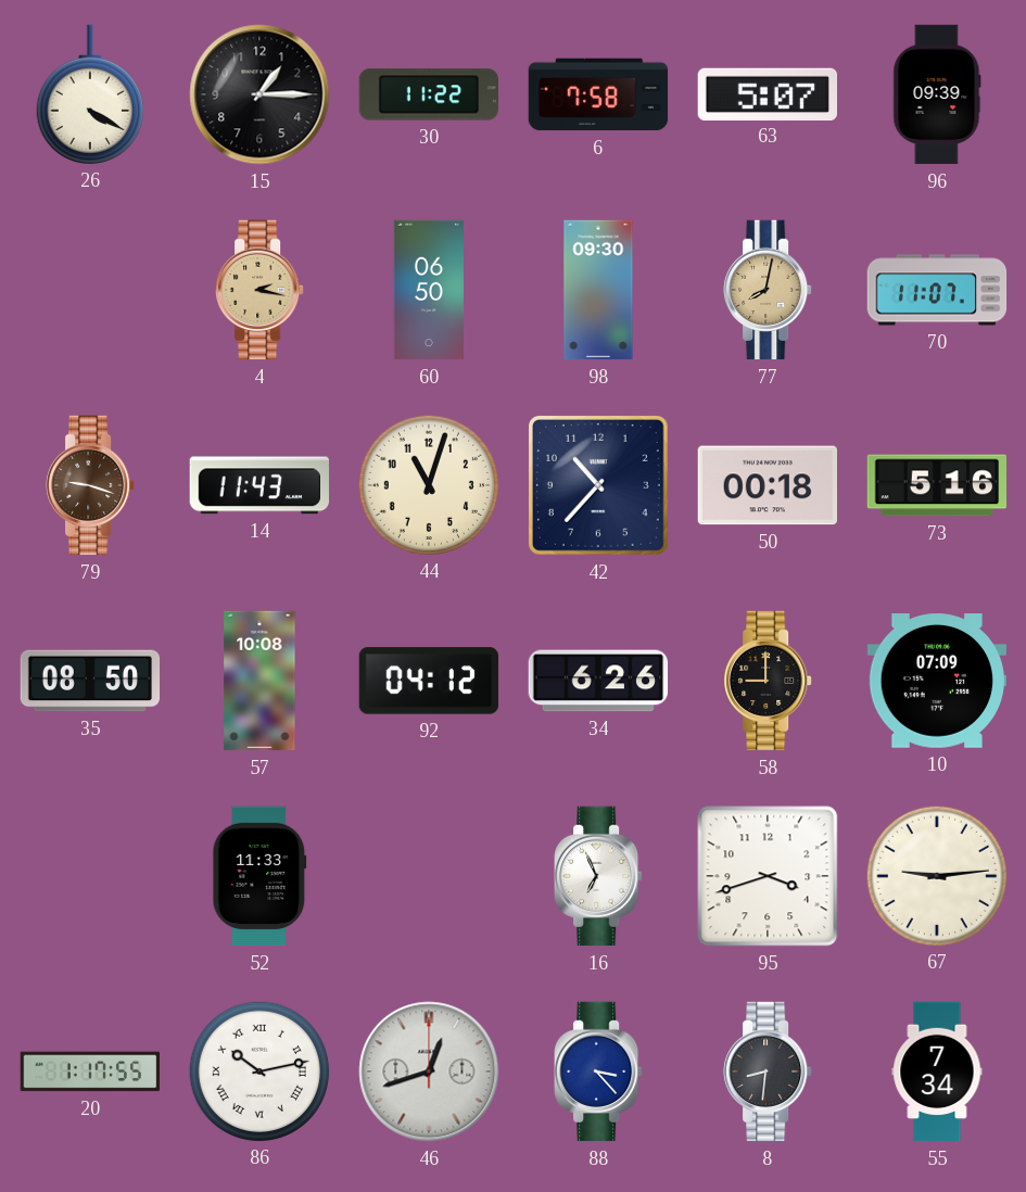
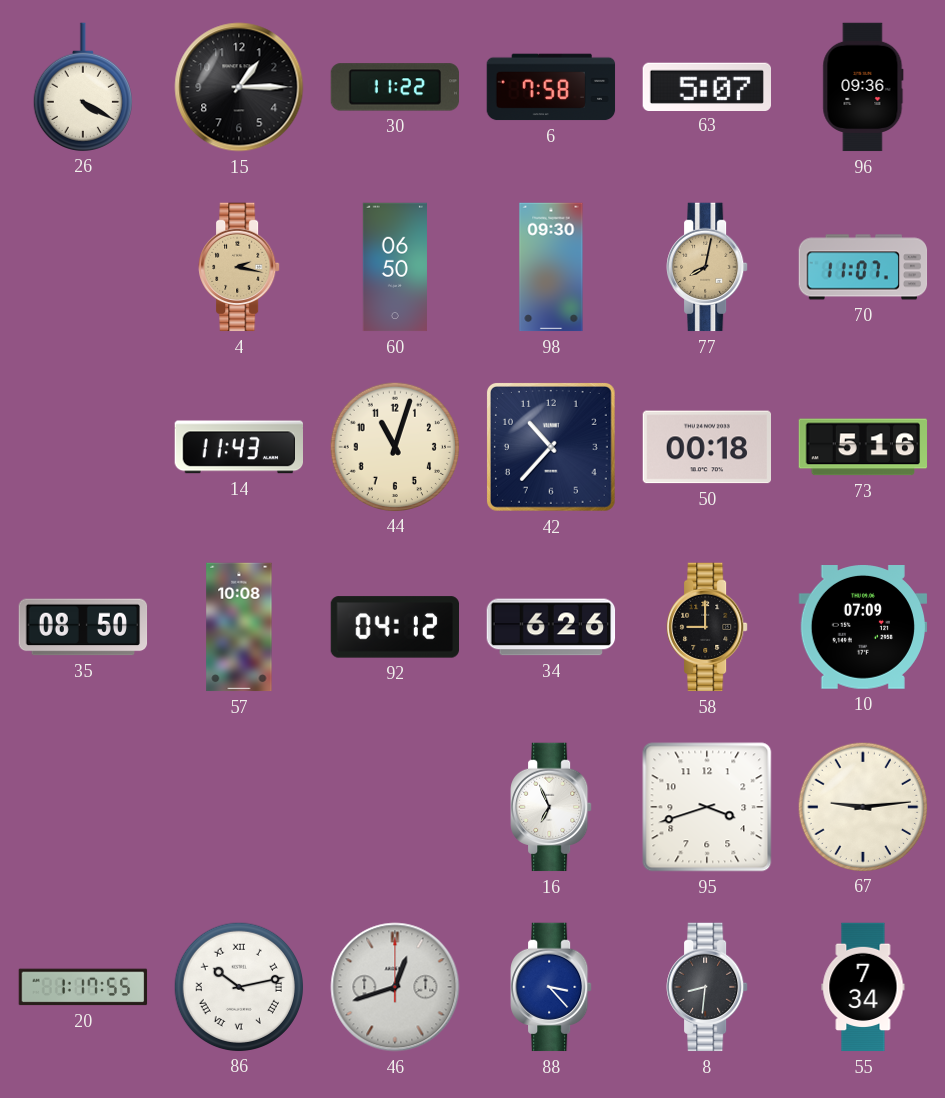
96: 09:39 -> 09:36 (863, 87)
79: 9:18 -> none (90, 485)
52: 11:33 -> none (259, 876)
